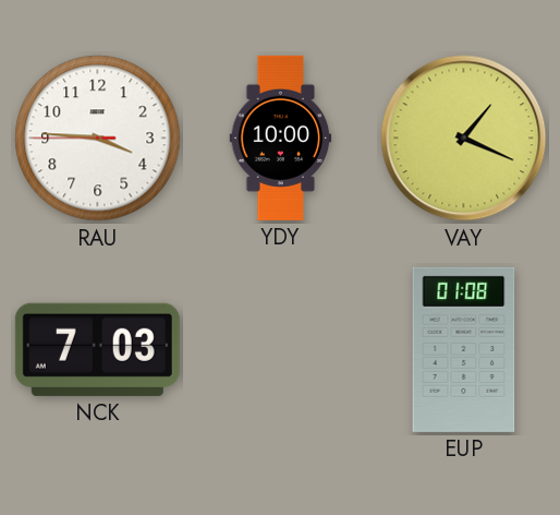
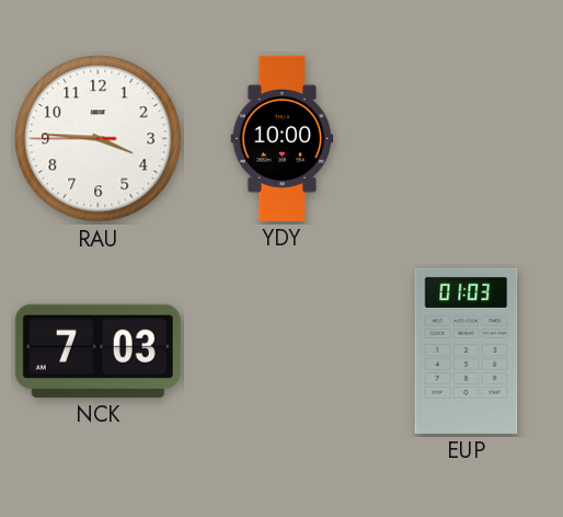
VAY: 1:19 -> none (464, 139)
EUP: 01:08 -> 01:03 (467, 351)
